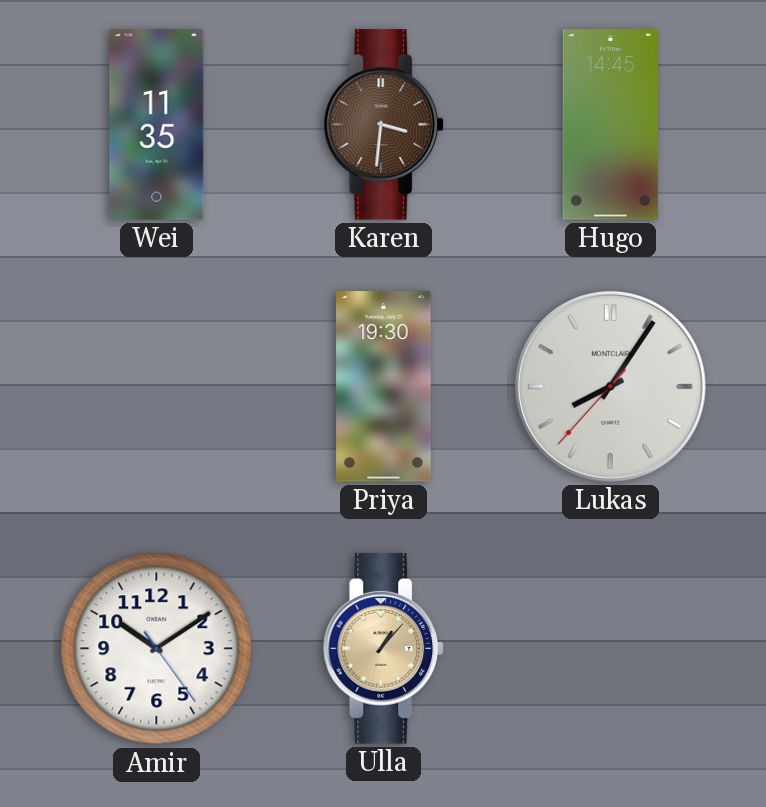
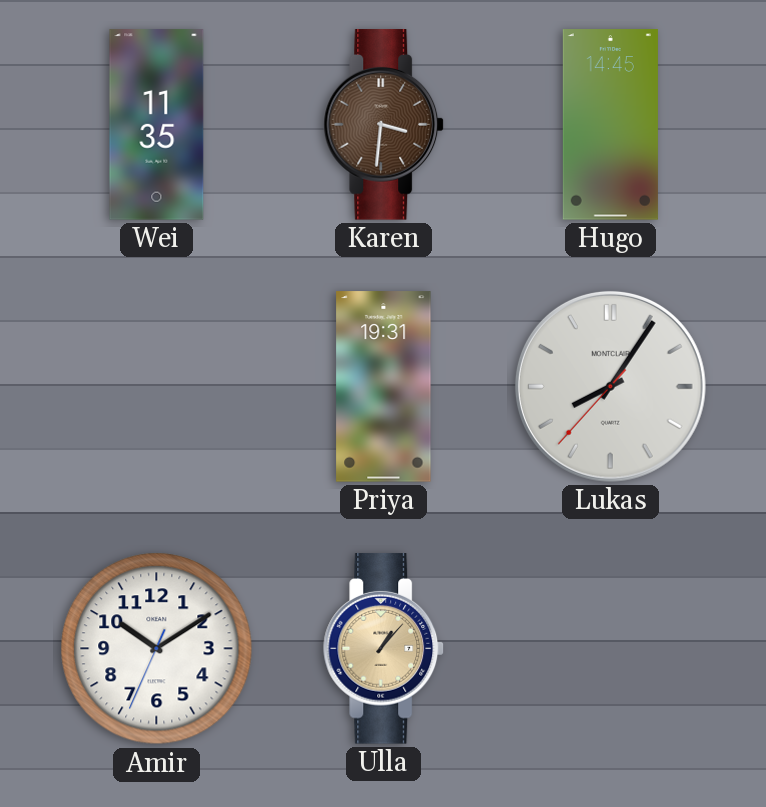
Priya: 19:30 -> 19:31 (384, 387)
Amir: 10:09:24 -> 10:09:34 (157, 649)
